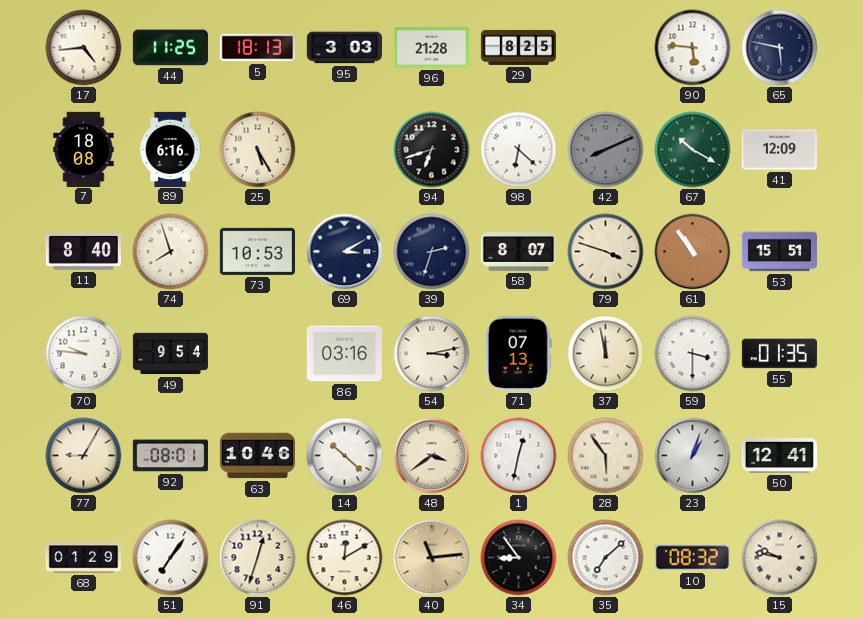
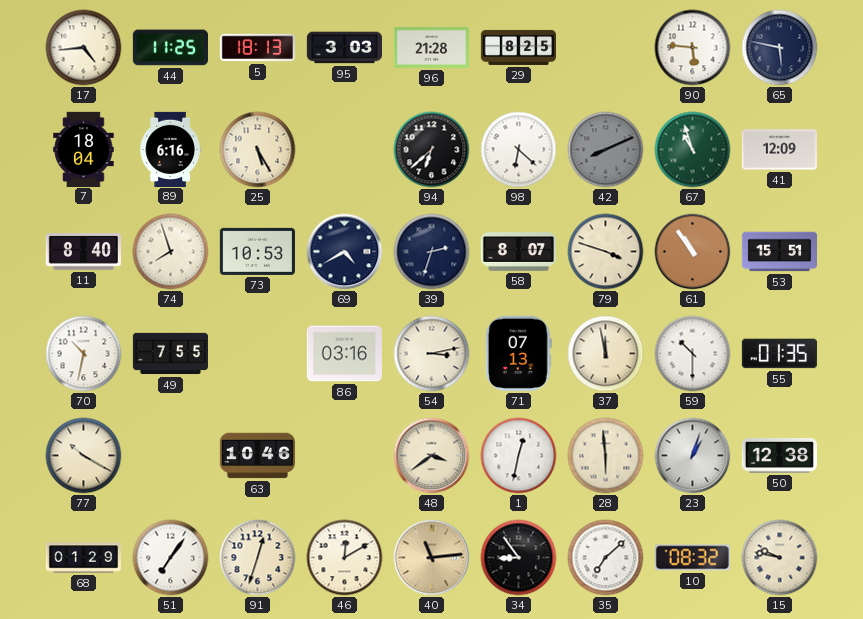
7: 18:08 -> 18:04 (84, 149)
94: 6:42 -> 6:38 (432, 150)
67: 10:20 -> 10:57 (693, 150)
69: 3:10 -> 4:40 (345, 252)
70: 9:46 -> 10:32 (84, 354)
49: 9:54 -> 7:55 (170, 354)
59: 3:30 -> 10:30 (693, 354)
77: 9:05 -> 10:20 (84, 456)
92: 08:01 -> none (170, 456)
14: 10:22 -> none (345, 456)
28: 5:54 -> 5:59 (606, 456)
50: 12:41 -> 12:38 (779, 455)
